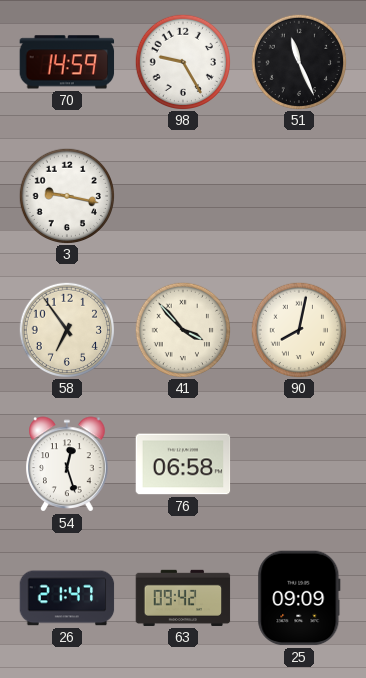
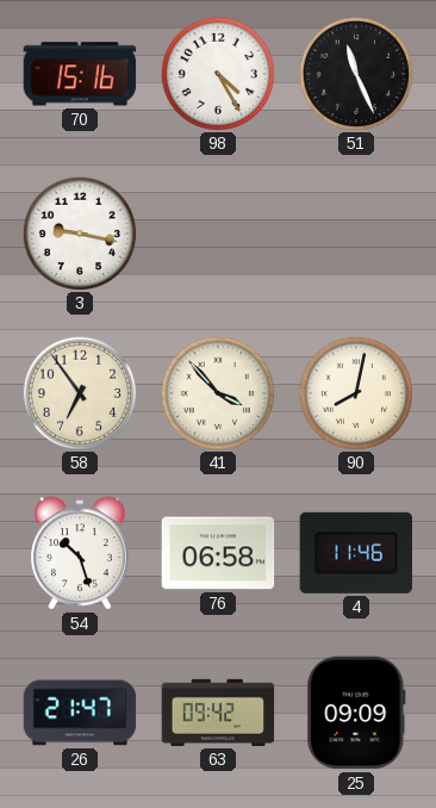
70: 14:59 -> 15:16 (80, 74)
98: 9:25 -> 4:25 (217, 73)
54: 12:27 -> 10:27 (80, 553)
4: none -> 11:46 (355, 553)
